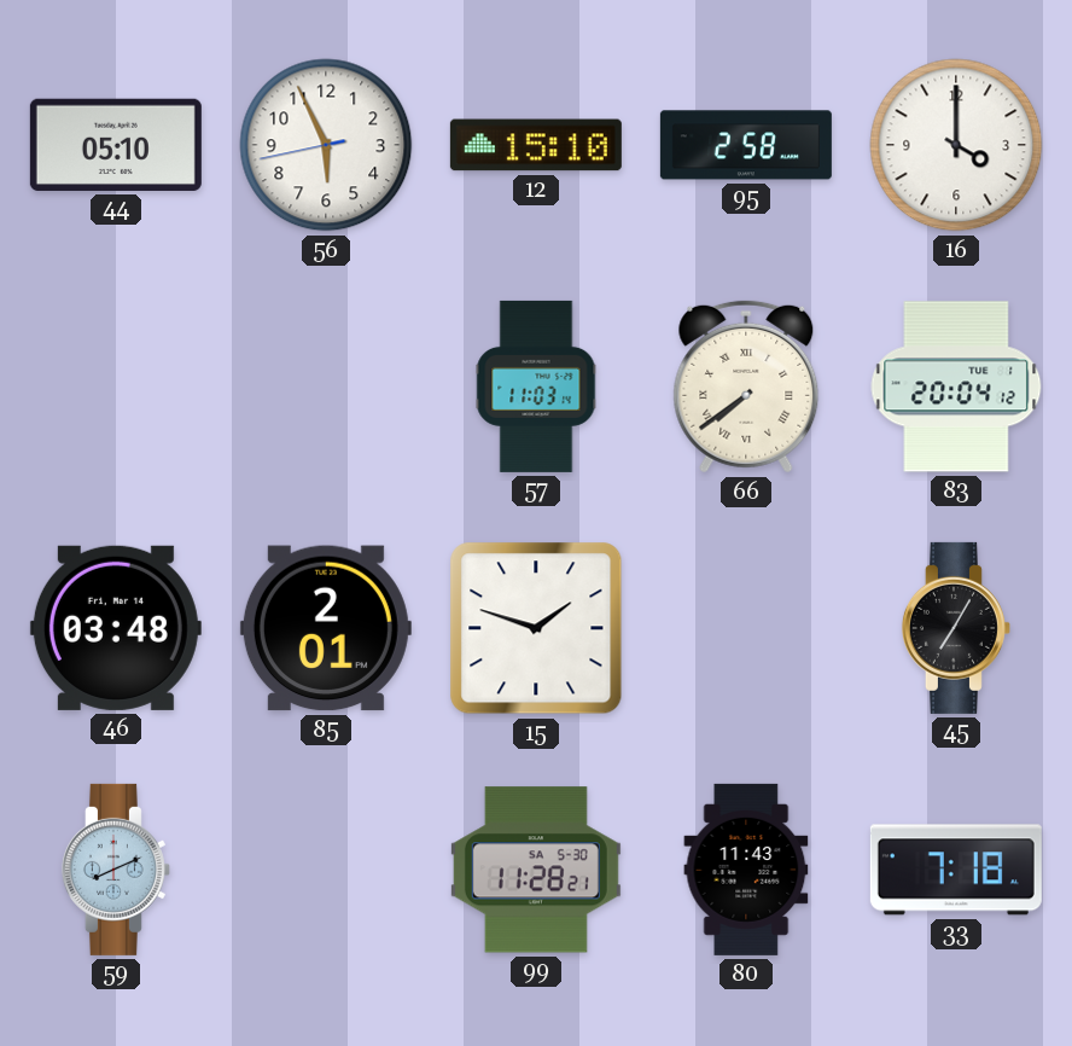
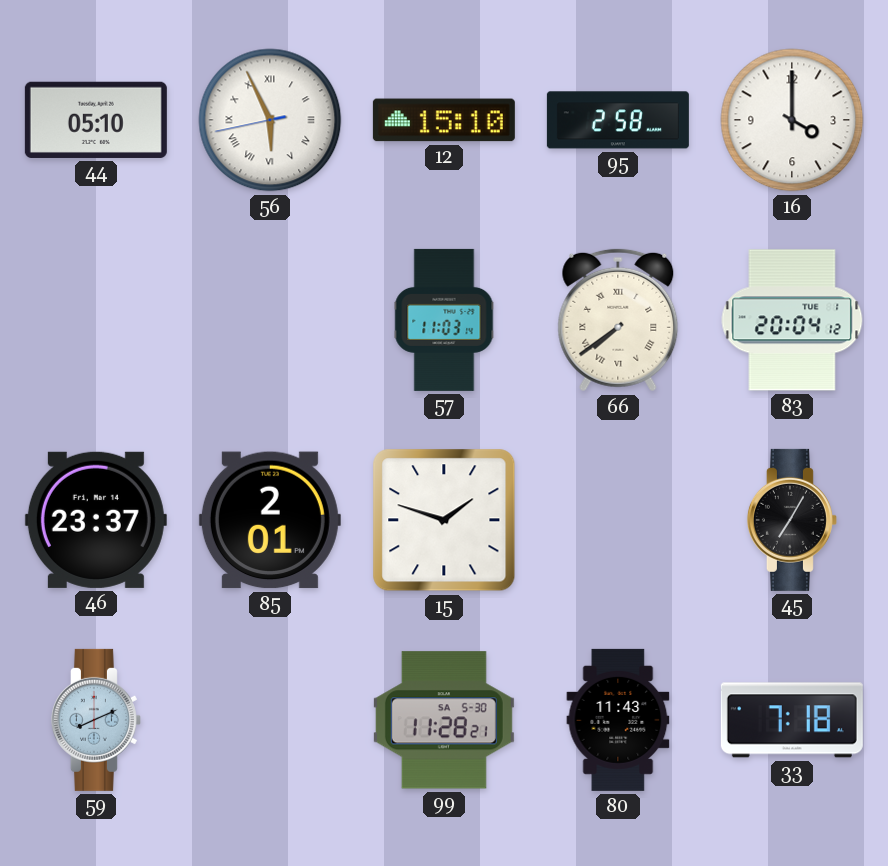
56 numerals: Arabic -> Roman (270, 120)
46: 03:48 -> 23:37 (96, 520)
